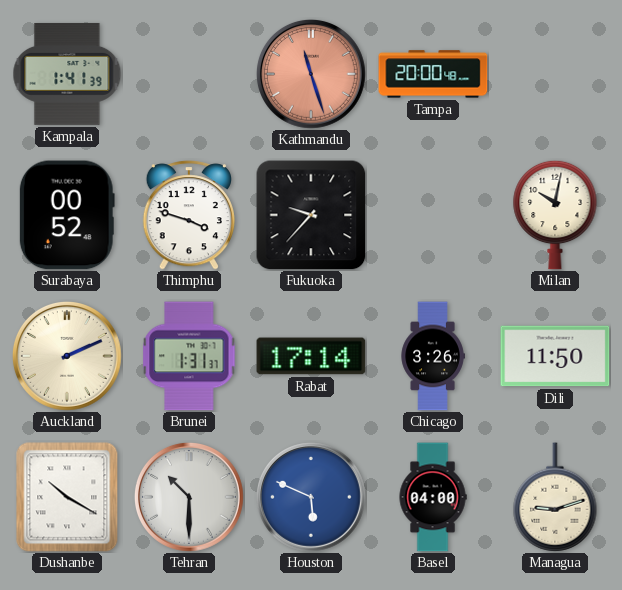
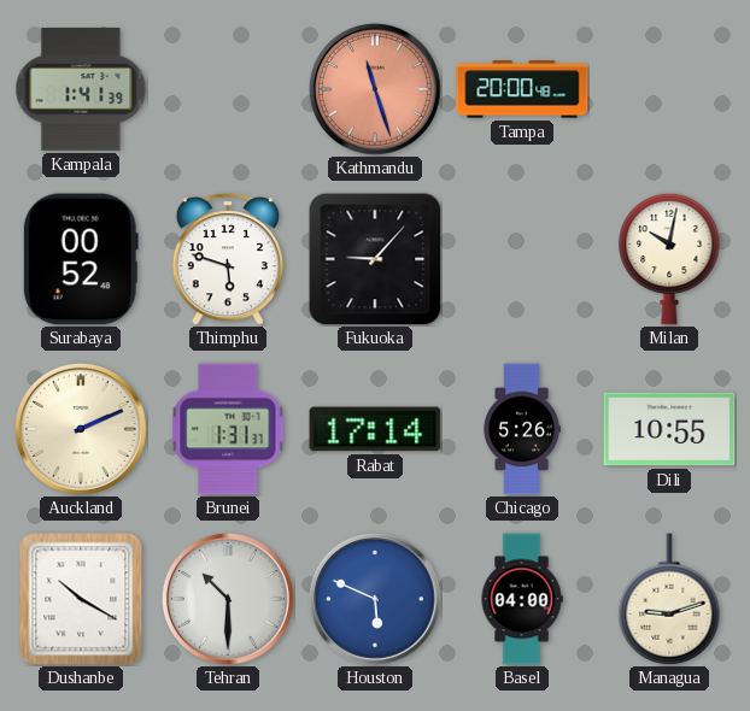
Thimphu: 3:48 -> 5:48 (228, 259)
Fukuoka: 9:37 -> 9:07 (375, 259)
Chicago: 3:26 -> 5:26 (522, 429)
Dili: 11:50 -> 10:55 (669, 429)
